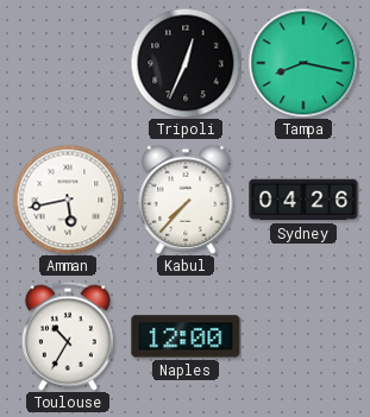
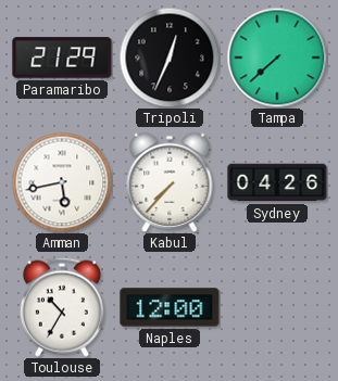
Paramaribo: none -> 21:29 (62, 58)
Tampa: 8:17 -> 7:38 (277, 58)
